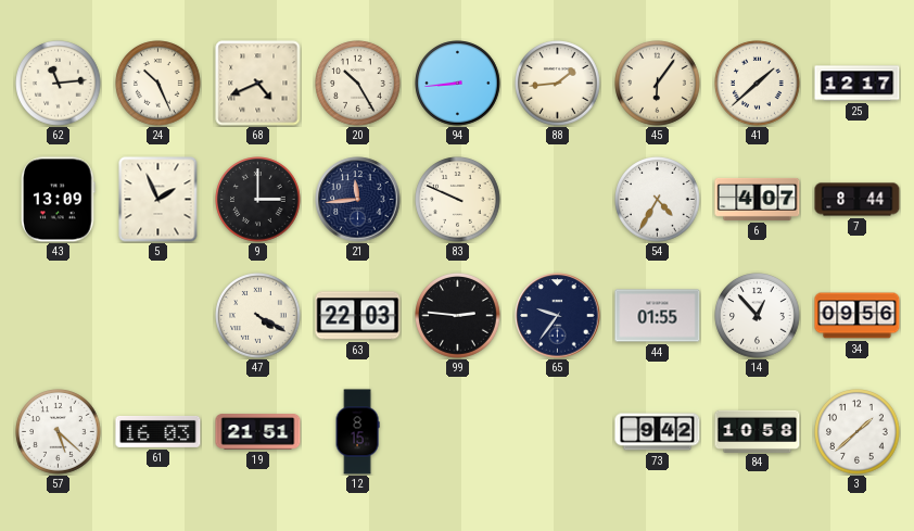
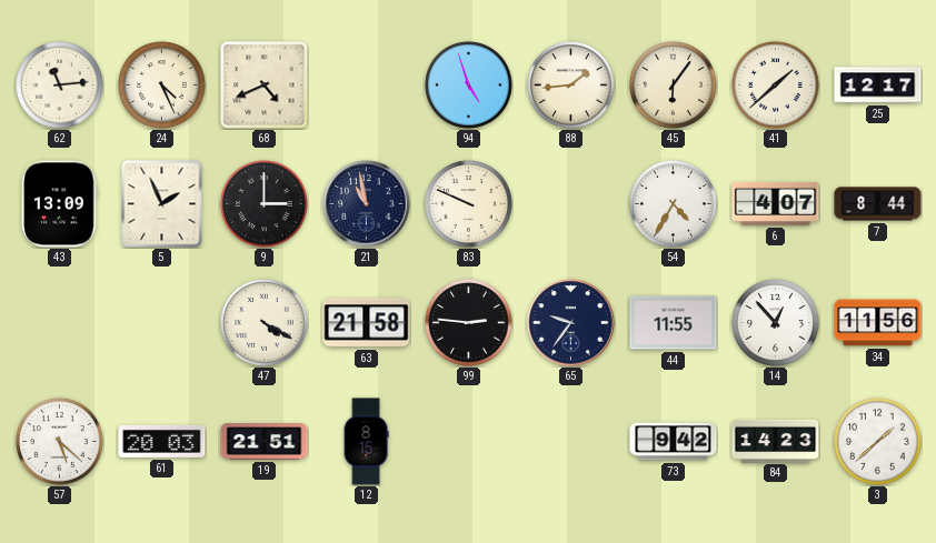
24: 10:26 -> 4:26 (162, 86)
20: 10:25 -> none (358, 84)
94: 8:44 -> 4:57 (469, 86)
21: 11:44 -> 10:58 (367, 204)
63: 22:03 -> 21:58 (367, 323)
44: 01:55 -> 11:55 (674, 323)
34: 09:56 -> 11:56 (878, 323)
61: 16:03 -> 20:03 (162, 441)
84: 10:58 -> 14:23 (776, 441)
